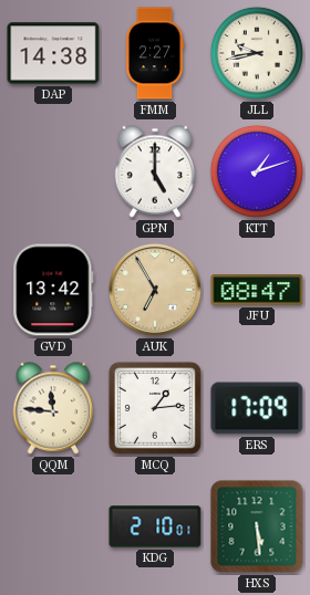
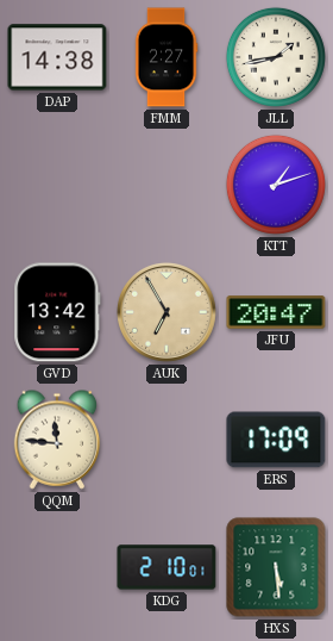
JLL: 9:43 -> 1:43 (276, 57)
GPN: 5:00 -> none (155, 171)
JFU: 08:47 -> 20:47 (276, 312)
MCQ: 1:14 -> none (155, 408)
